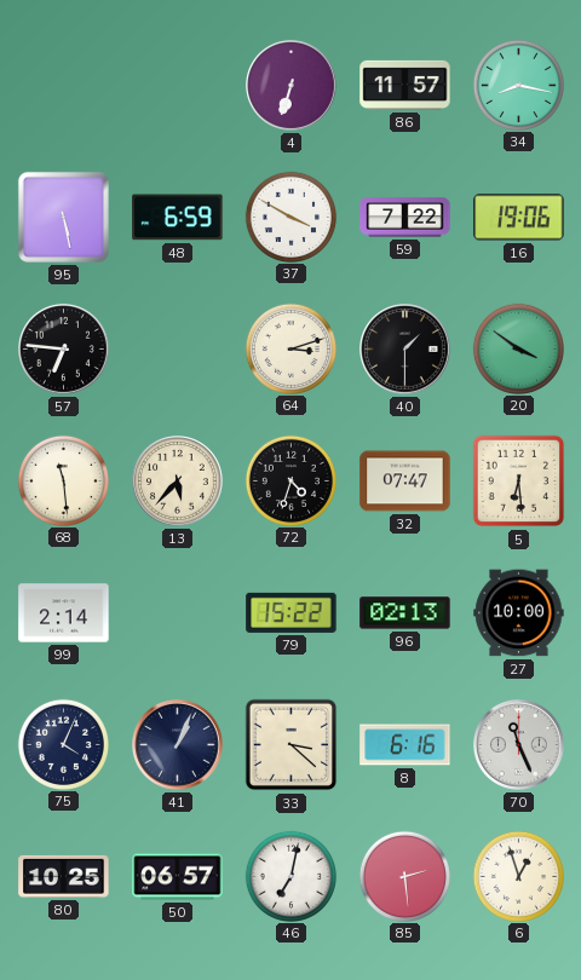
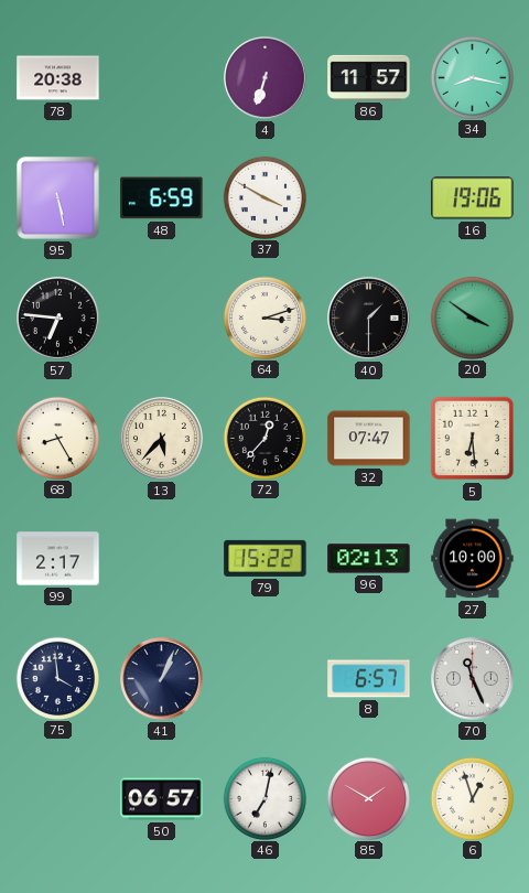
78: none -> 20:38 (58, 78)
59: 7:22 -> none (405, 218)
68: 11:29 -> 8:25 (57, 438)
72: 4:33 -> 12:37 (264, 438)
99: 2:14 -> 2:17 (58, 559)
75: 4:04 -> 3:59 (57, 678)
33: 3:22 -> none (292, 745)
8: 6:16 -> 6:57 (369, 679)
80: 10:25 -> none (64, 876)
85: 2:29 -> 1:50 (368, 798)
